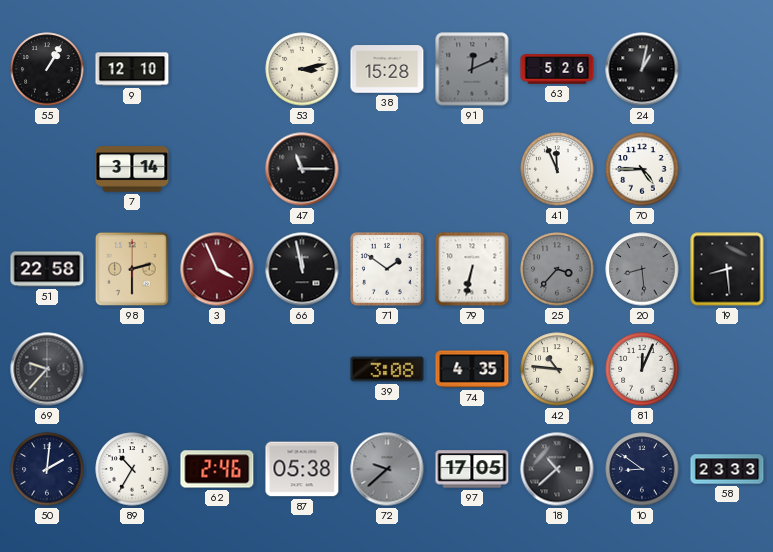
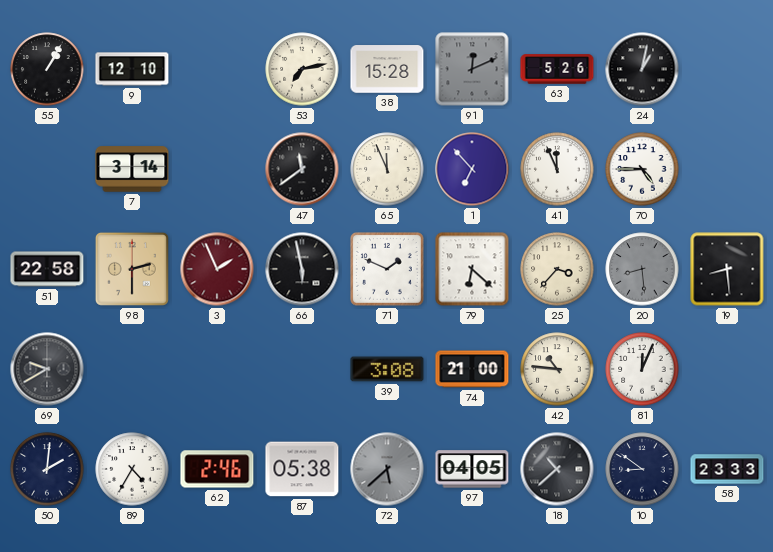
53: 3:13 -> 7:13 (302, 69)
47: 11:15 -> 11:39 (302, 169)
65: none -> 11:56 (387, 169)
1: none -> 6:53 (472, 169)
3: 3:56 -> 1:56 (217, 269)
66: 11:58 -> 5:58 (302, 269)
71: 1:51 -> 1:49 (388, 270)
79: 6:32 -> 6:22 (472, 269)
25 dial: grey -> cream (557, 269)
69: 9:37 -> 9:40 (47, 369)
74: 4:35 -> 21:00 (472, 369)
89: 10:35 -> 4:35 (132, 469)
72: 9:38 -> 5:38 (387, 469)
97: 17:05 -> 04:05 (472, 469)
